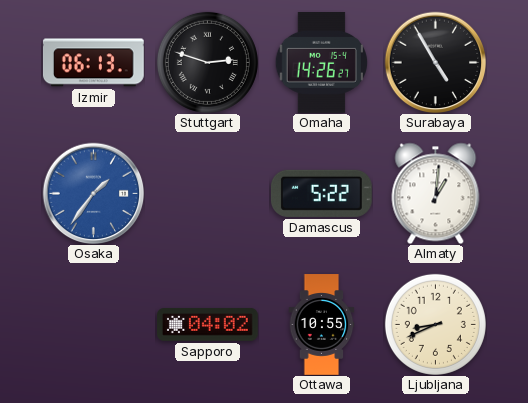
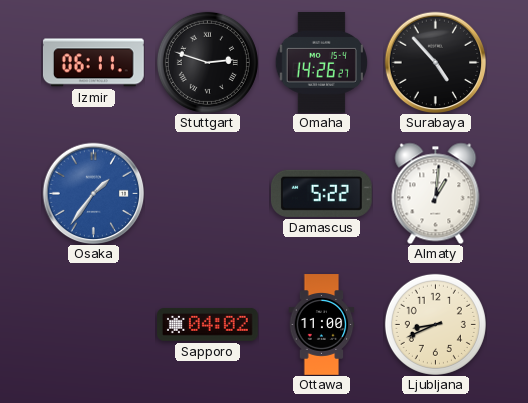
Izmir: 06:13 -> 06:11 (93, 63)
Surabaya: 4:55 -> 4:53 (435, 62)
Ottawa: 10:55 -> 11:00 (322, 325)
